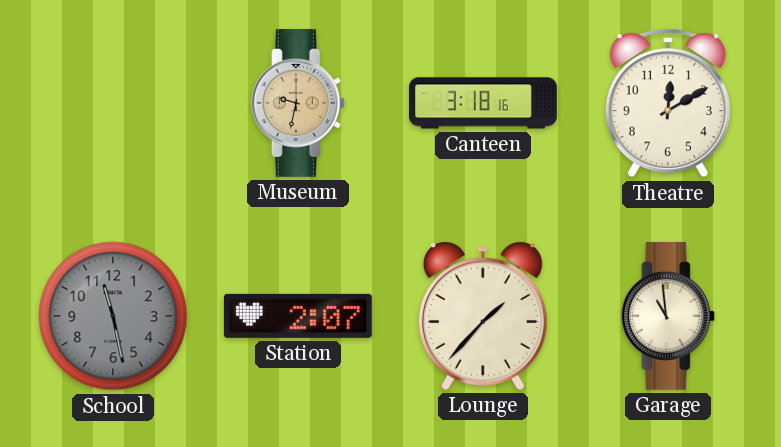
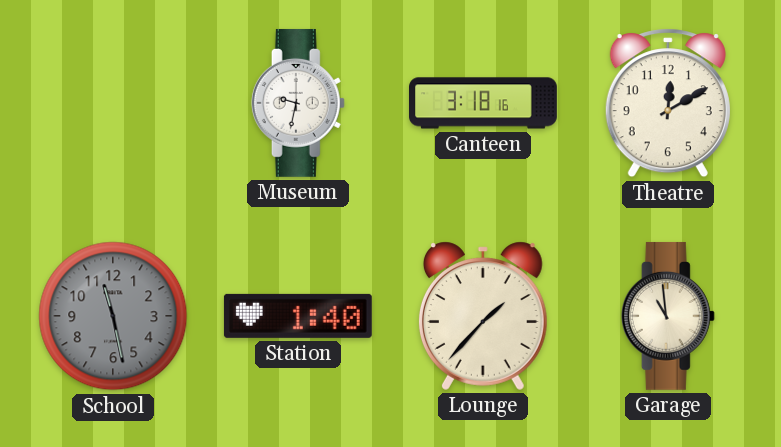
Museum dial: champagne -> white (298, 103)
Station: 2:07 -> 1:40 (298, 316)
